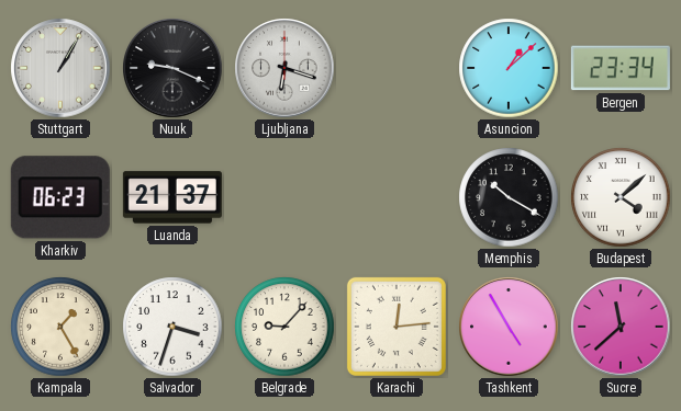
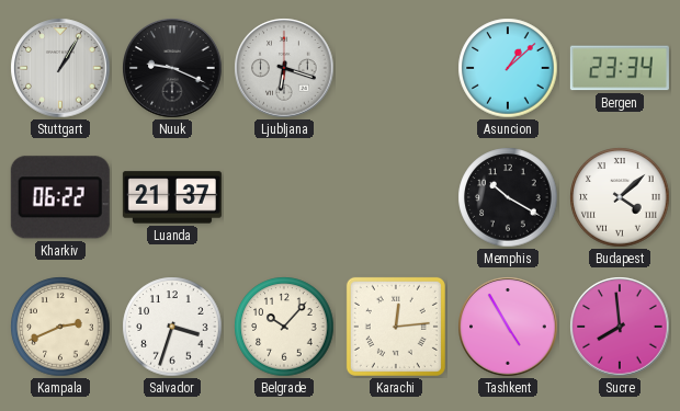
Kharkiv: 06:23 -> 06:22 (60, 197)
Kampala: 1:25 -> 2:41 (60, 327)
Belgrade: 9:07 -> 10:07 (284, 327)
Sucre: 11:38 -> 7:59 (620, 327)
